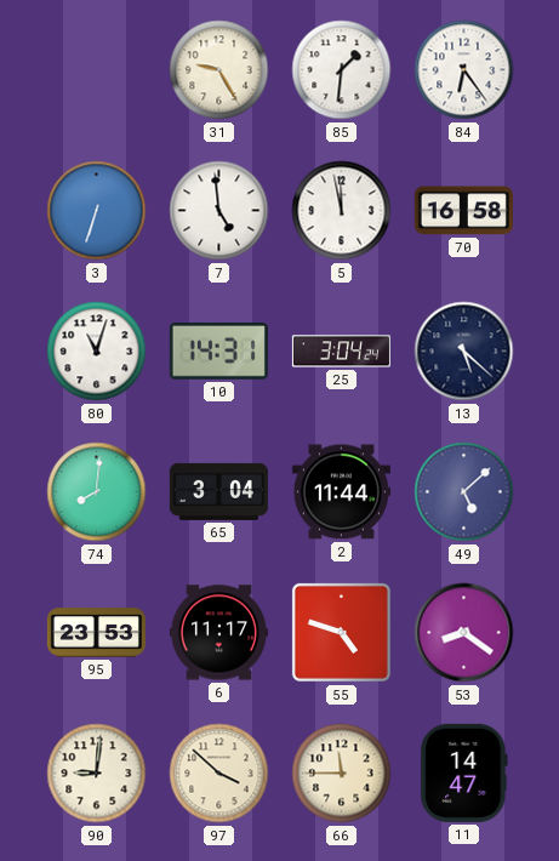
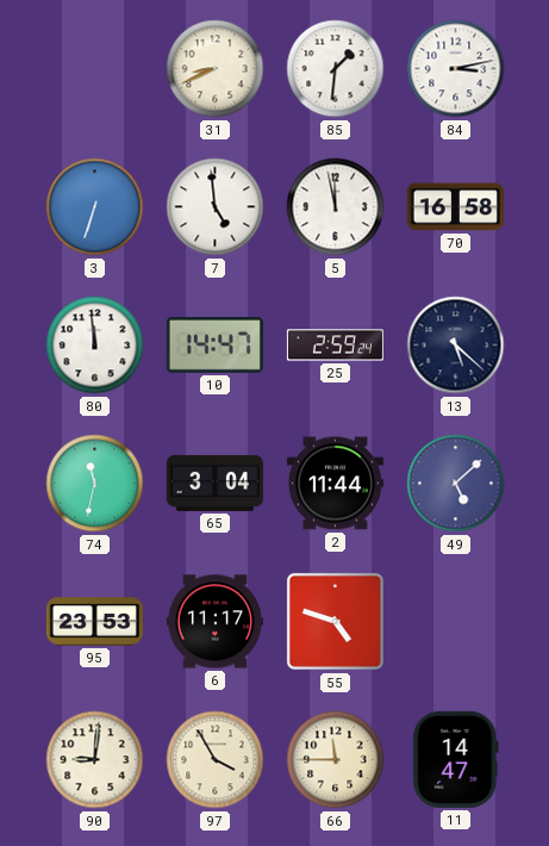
31: 9:25 -> 8:41 (216, 69)
84: 6:24 -> 3:13 (456, 69)
80: 11:03 -> 11:59 (95, 346)
10: 14:31 -> 14:47 (214, 346)
25: 3:04 -> 2:59 (335, 346)
74: 8:01 -> 11:32 (95, 484)
53: 8:21 -> none (464, 633)
97: 3:52 -> 3:55 (216, 760)
